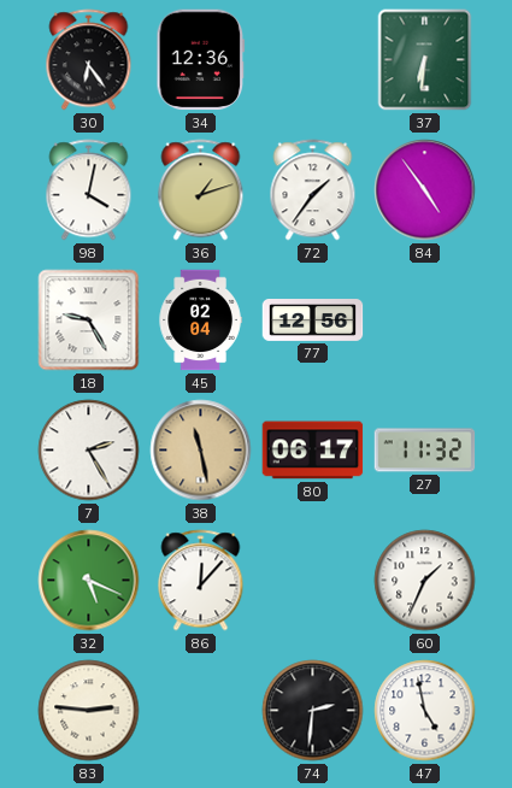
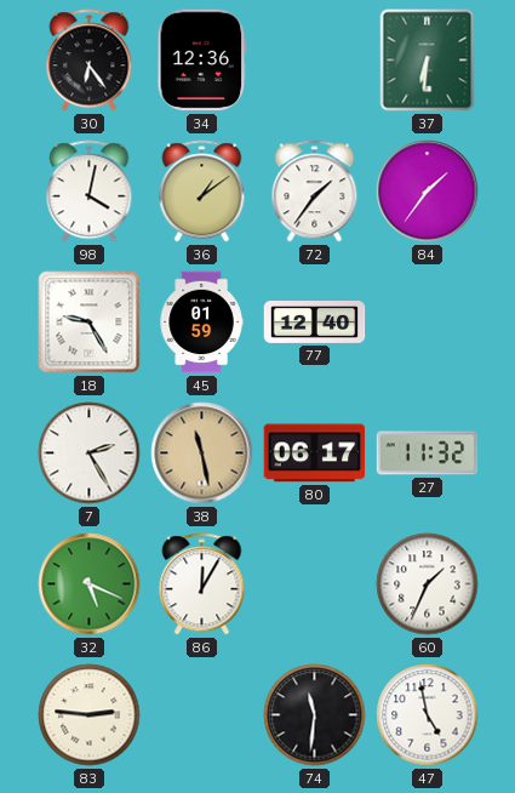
36: 1:12 -> 1:09 (202, 192)
84: 4:54 -> 1:36 (428, 192)
45: 02:04 -> 01:59 (201, 323)
77: 12:56 -> 12:40 (315, 323)
86: 12:07 -> 12:05 (202, 584)
74: 2:31 -> 11:31 (315, 715)
